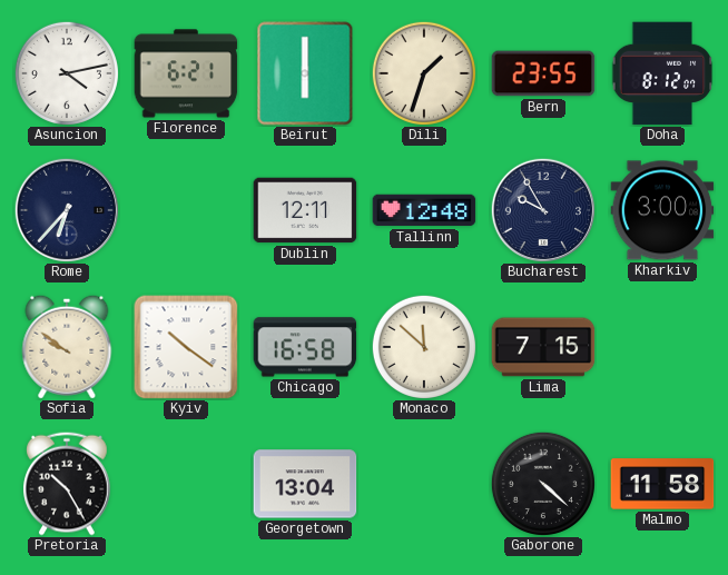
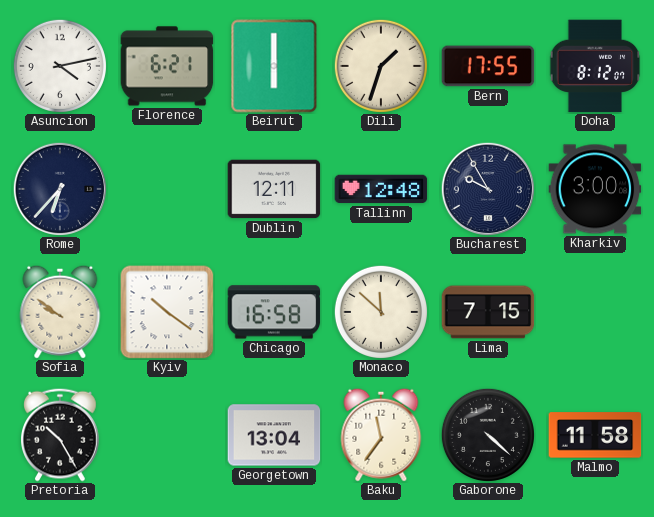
Bern: 23:55 -> 17:55 (488, 66)
Baku: none -> 11:36 (381, 435)
